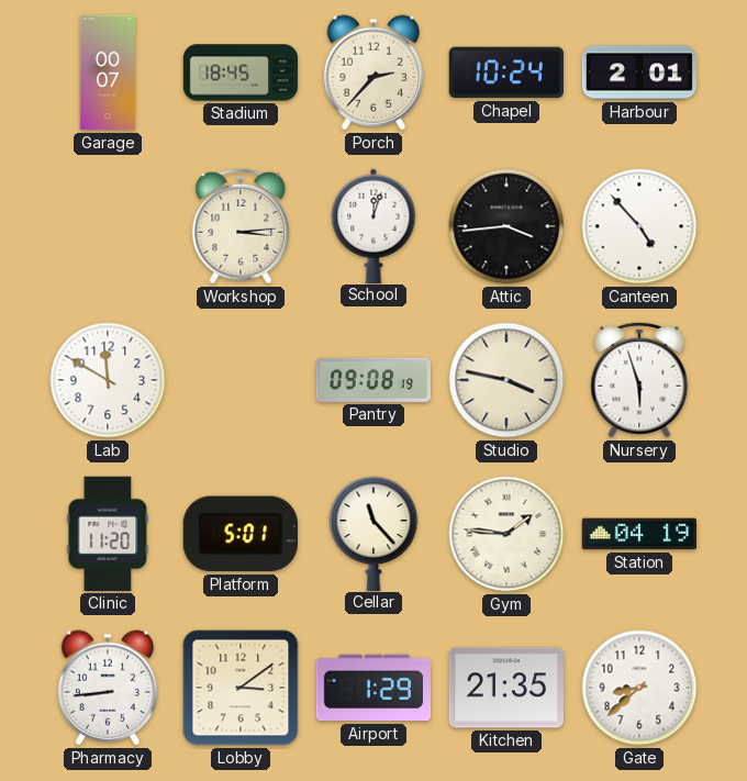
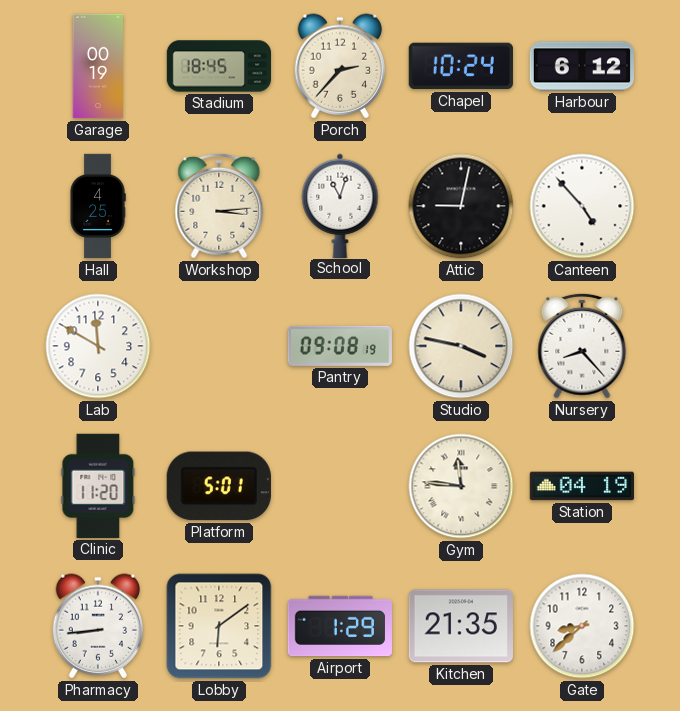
Garage: 00:07 -> 00:19 (97, 66)
Harbour: 2:01 -> 6:12 (582, 66)
Hall: none -> 4:25 (98, 206)
School: 12:03 -> 11:03 (340, 205)
Attic: 3:44 -> 9:02 (461, 206)
Nursery: 5:57 -> 8:23 (582, 346)
Cellar: 11:23 -> none (374, 533)
Gym: 1:46 -> 11:46 (461, 486)
Lobby: 3:09 -> 6:09 (219, 626)
